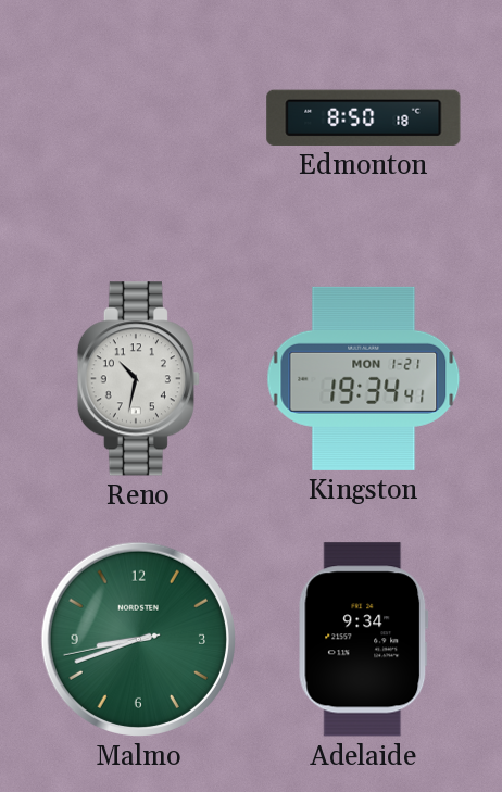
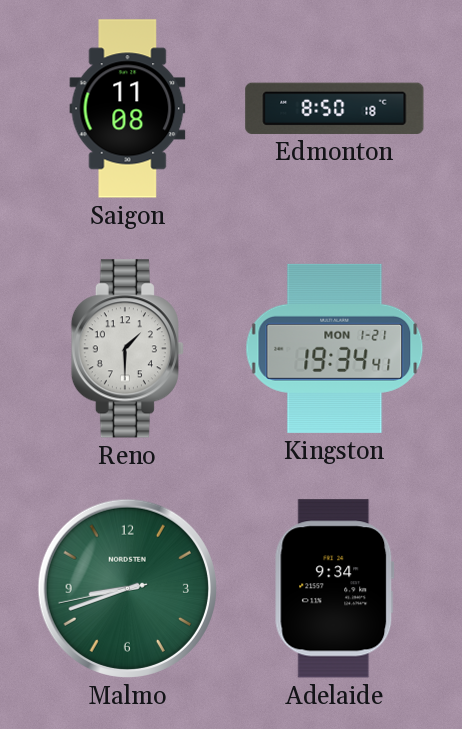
Saigon: none -> 11:08 (128, 109)
Reno: 10:32 -> 1:30 (127, 349)
